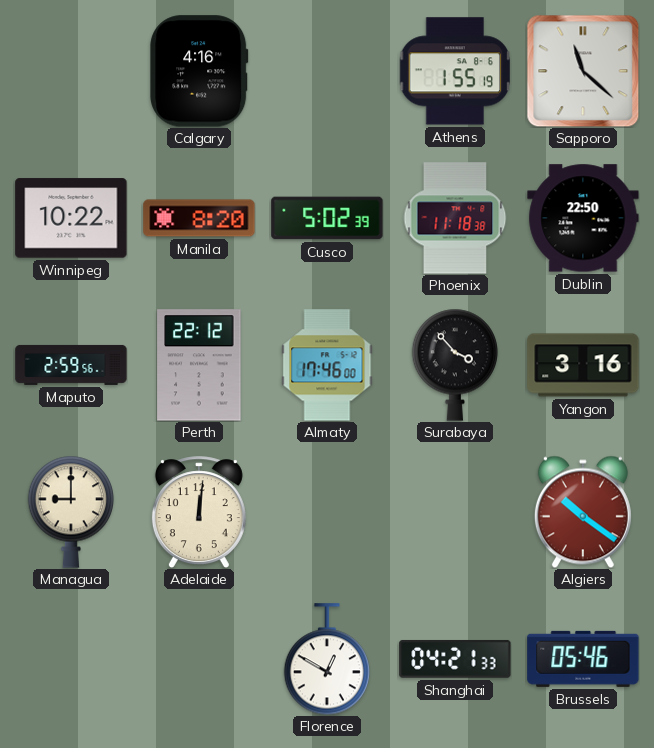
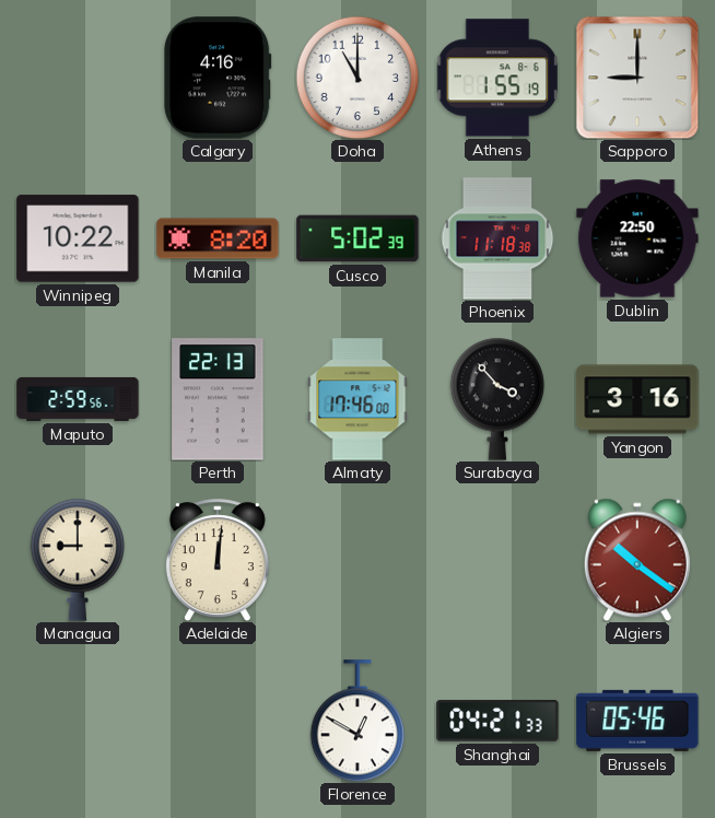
Doha: none -> 11:00 (357, 78)
Sapporo: 11:22 -> 9:00 (637, 78)
Perth: 22:12 -> 22:13 (218, 399)
